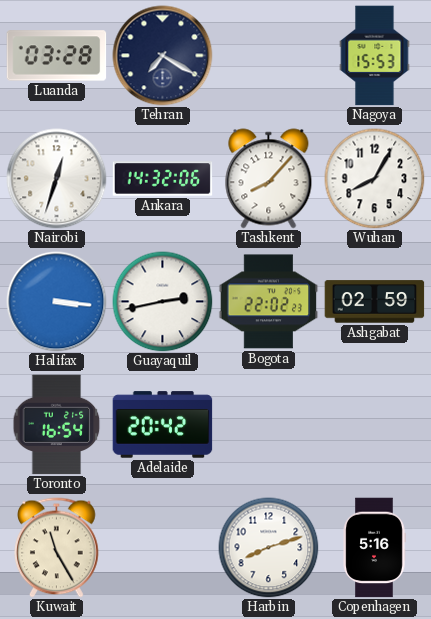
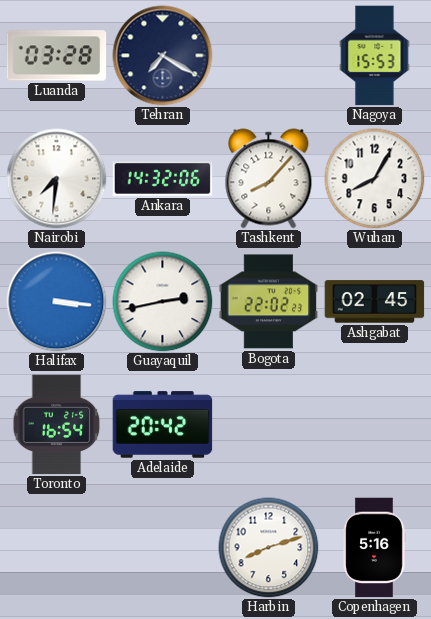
Nairobi: 12:33 -> 7:31 (57, 179)
Ashgabat: 02:59 -> 02:45 (375, 302)
Kuwait: 11:25 -> none (57, 548)
